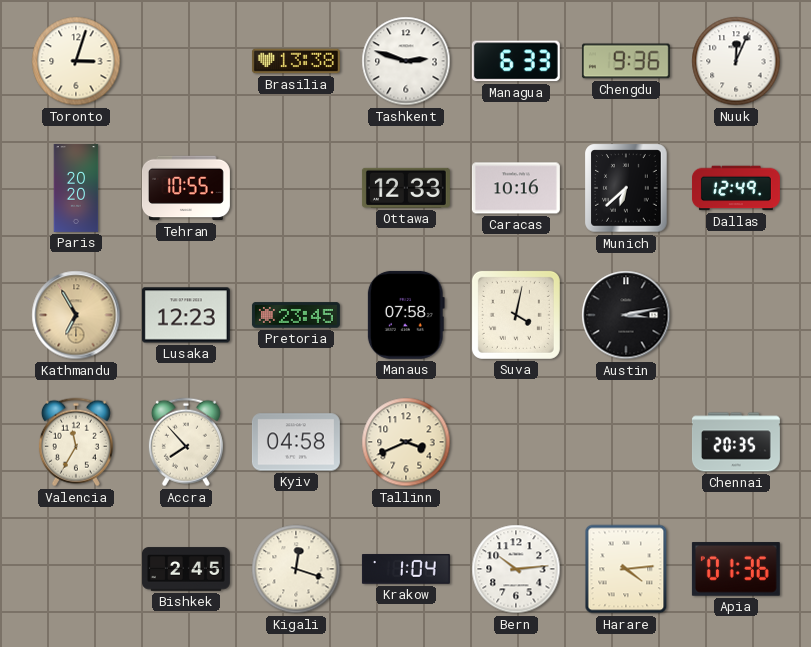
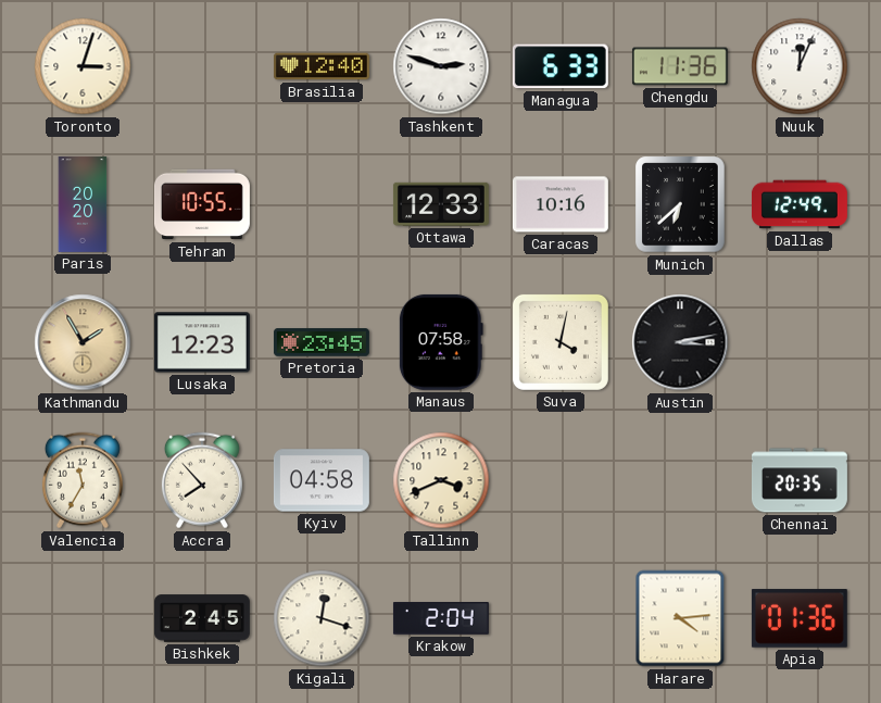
Brasilia: 13:38 -> 12:40 (322, 66)
Chengdu: 9:36 -> 11:36 (680, 66)
Kathmandu: 6:55 -> 1:55 (83, 342)
Krakow: 1:04 -> 2:04 (441, 619)
Bern: 10:14 -> none (516, 569)
